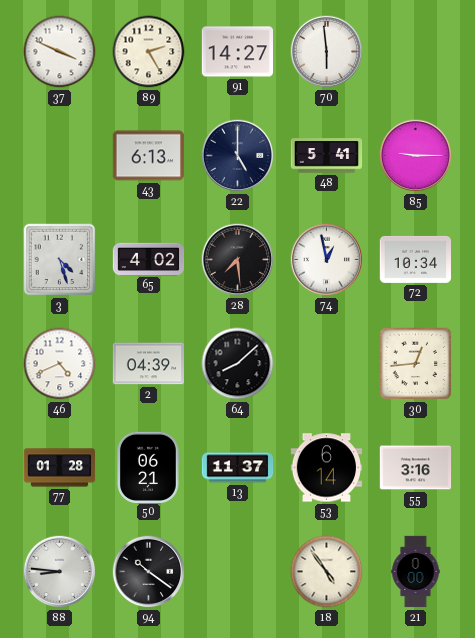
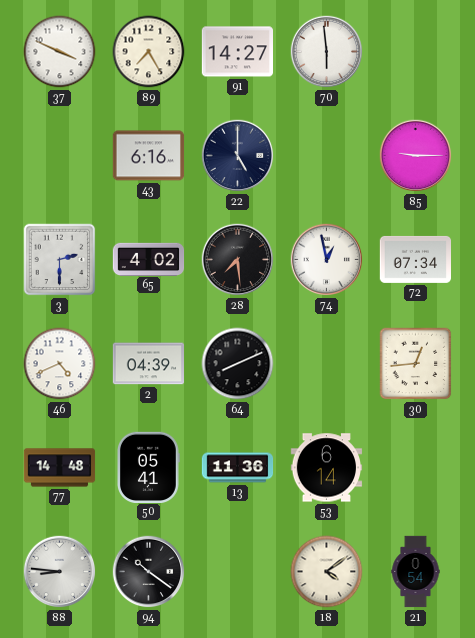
89: 2:25 -> 7:25 (149, 52)
43: 6:13 -> 6:16 (149, 156)
48: 5:41 -> none (327, 156)
3: 4:27 -> 2:30 (60, 260)
72: 10:34 -> 07:34 (416, 259)
64: 8:08 -> 8:11 (238, 364)
77: 01:28 -> 14:48 (60, 468)
50: 06:21 -> 05:41 (149, 467)
13: 11:37 -> 11:36 (238, 468)
55: 3:16 -> none (416, 468)
18: 4:54 -> 4:09 (327, 572)
21: 0:00 -> 0:54 (416, 572)
